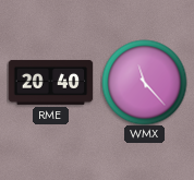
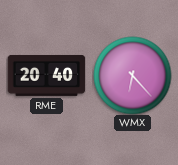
WMX: 11:23 -> 6:23 (132, 75)
